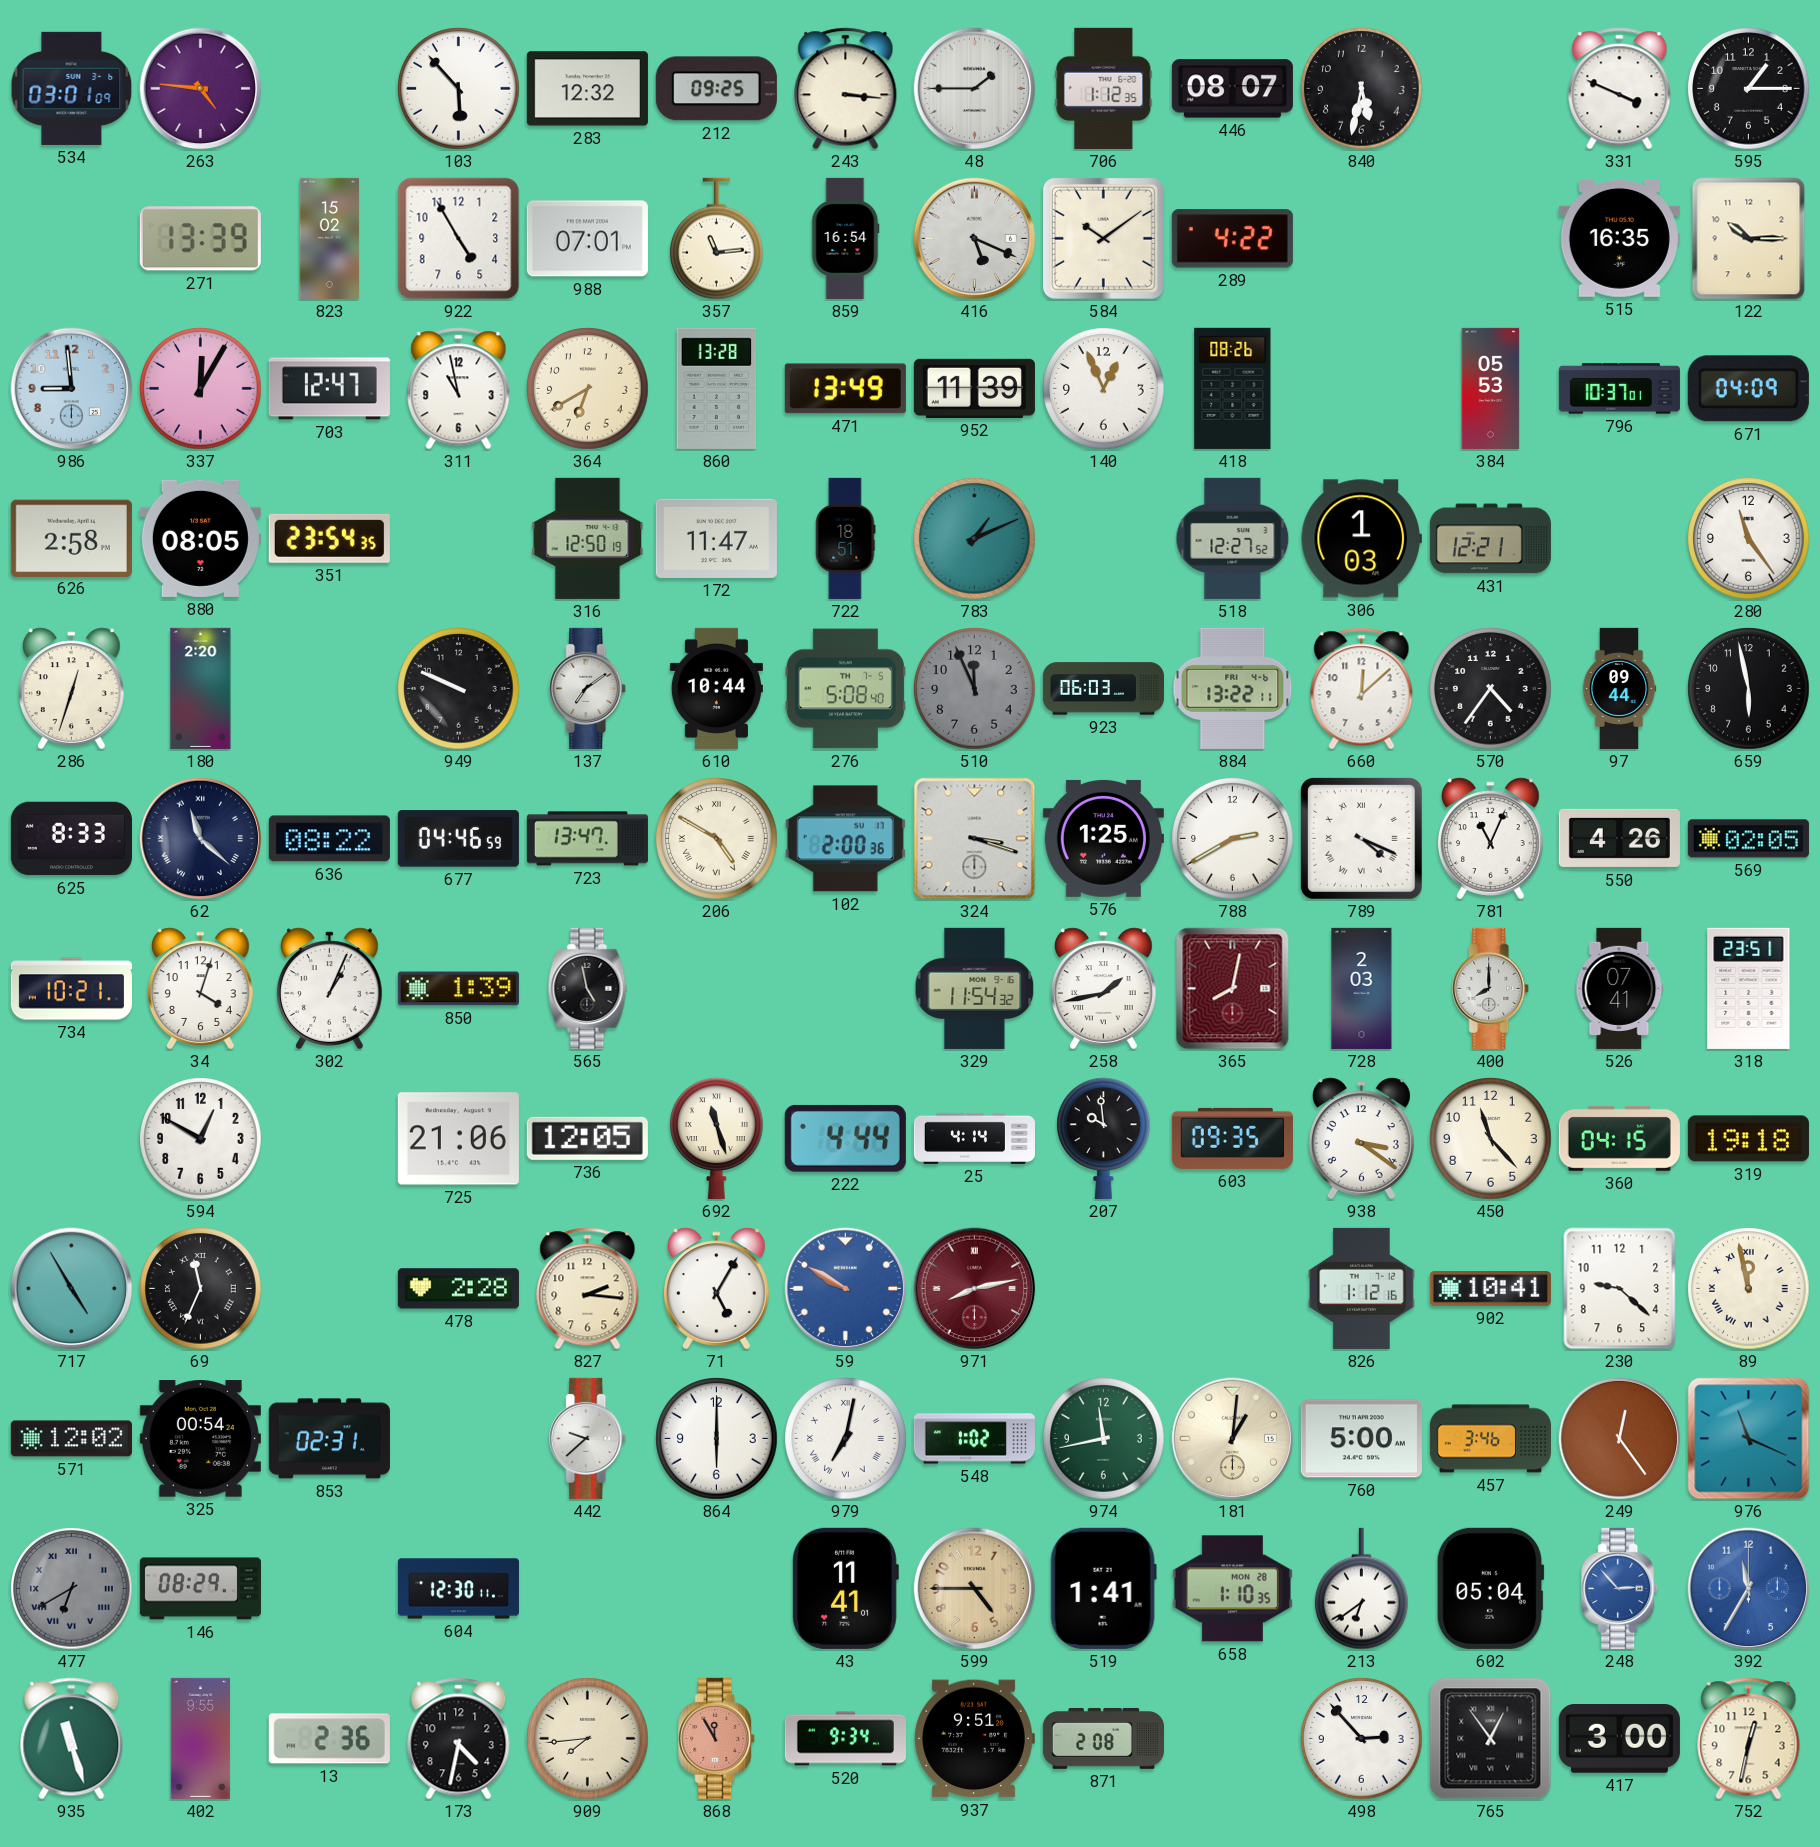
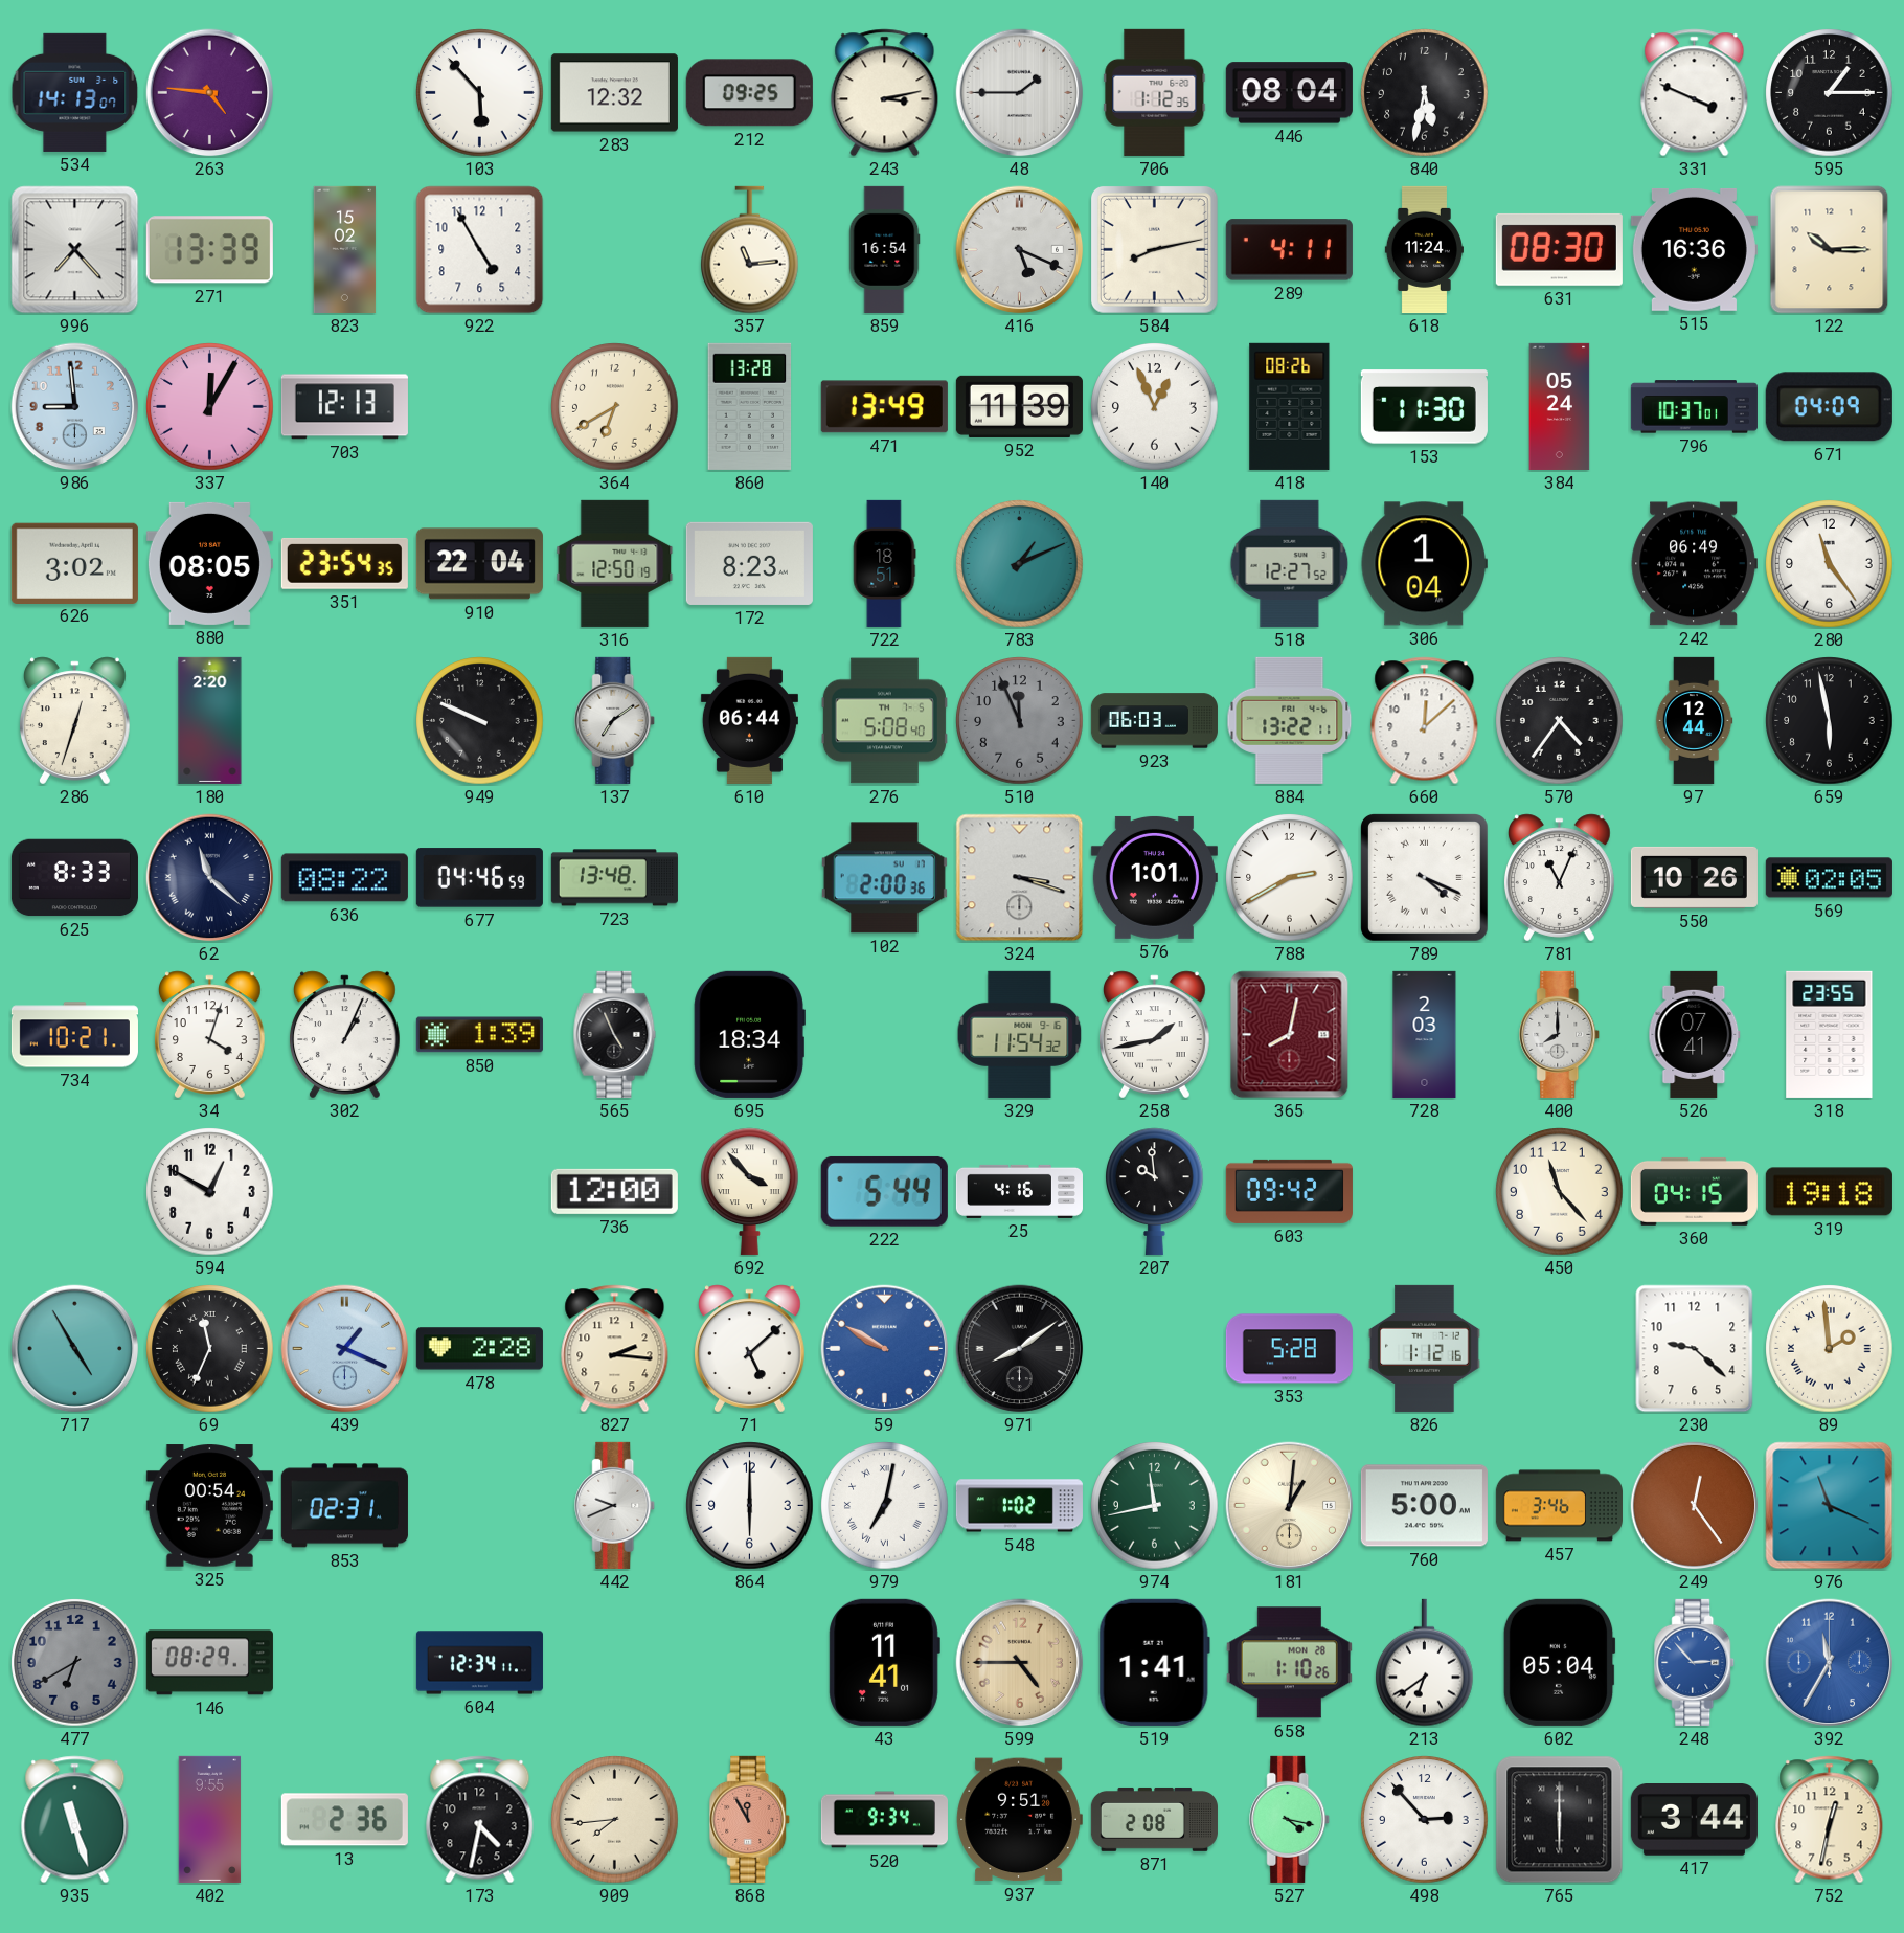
534: 03:01 -> 14:13 (75, 92)
243: 3:16 -> 3:13 (885, 93)
446: 08:07 -> 08:04 (1289, 93)
996: none -> 7:23 (75, 250)
988: 07:01 -> none (587, 239)
584: 10:09 -> 8:13 (1154, 249)
289: 4:22 -> 4:11 (1289, 250)
618: none -> 11:24 (1424, 249)
631: none -> 08:30 (1559, 249)
515: 16:35 -> 16:36 (1694, 249)
703: 12:47 -> 12:13 (344, 407)
311: 10:58 -> none (459, 389)
153: none -> 11:30 (1424, 407)
384: 05:53 -> 05:24 (1560, 406)
626: 2:58 -> 3:02 (74, 563)
910: none -> 22:04 (479, 564)
172: 11:47 -> 8:23 (749, 563)
306: 1:03 -> 1:04 (1424, 564)
431: 12:21 -> none (1490, 539)
242: none -> 06:49 (1694, 564)
610: 10:44 -> 06:44 (749, 720)
97: 09:44 -> 12:44 (1694, 720)
723: 13:47 -> 13:48 (614, 878)
206: 4:50 -> none (717, 839)
576: 1:25 -> 1:01 (1154, 877)
550: 4:26 -> 10:26 (1694, 877)
565: 4:58 -> 4:56 (615, 1034)
695: none -> 18:34 (749, 1034)
318: 23:51 -> 23:55 (1830, 1034)
725: 21:06 -> none (458, 1139)
736: 12:05 -> 12:00 (614, 1191)
692: 11:27 -> 3:53 (750, 1191)
222: 4:44 -> 5:44 (884, 1191)
25: 4:14 -> 4:16 (1019, 1191)
603: 09:35 -> 09:42 (1289, 1191)
938: 3:21 -> none (1362, 1139)
439: none -> 1:19 (345, 1349)
71: 5:05 -> 5:08 (750, 1349)
971: 8:13 -> 8:09 (1020, 1349)
971 dial: burgundy -> black (1020, 1349)
353: none -> 5:28 (1289, 1349)
902: 10:41 -> none (1490, 1289)
89: 11:58 -> 1:59 (1830, 1349)
571: 12:02 -> none (71, 1439)
442: 9:38 -> 9:41 (615, 1505)
477 numerals: Roman -> Arabic (75, 1663)
604: 12:30 -> 12:34 (479, 1663)
658: 1:10:35 -> 1:10:26 (1289, 1663)
527: none -> 4:17 (1290, 1819)
765: 12:54 -> 6:00 (1560, 1820)
417: 3:00 -> 3:44 (1694, 1820)
